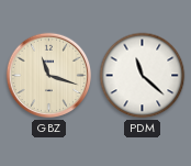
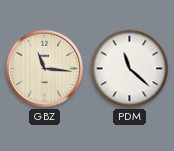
GBZ: 11:18 -> 11:16 (45, 69)
